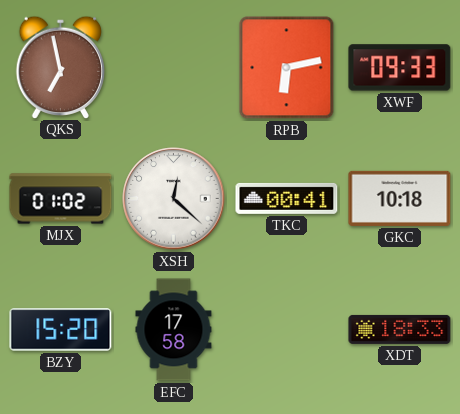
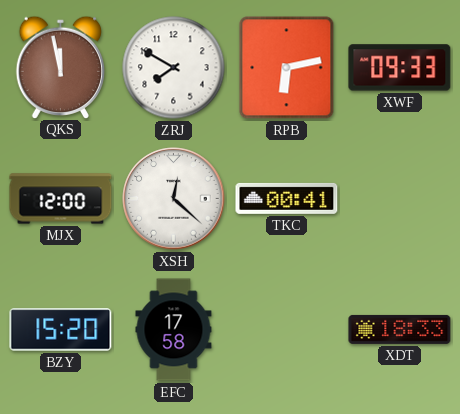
QKS: 6:58 -> 11:58 (60, 67)
ZRJ: none -> 7:50 (174, 68)
MJX: 01:02 -> 12:00 (61, 199)
GKC: 10:18 -> none (400, 198)
